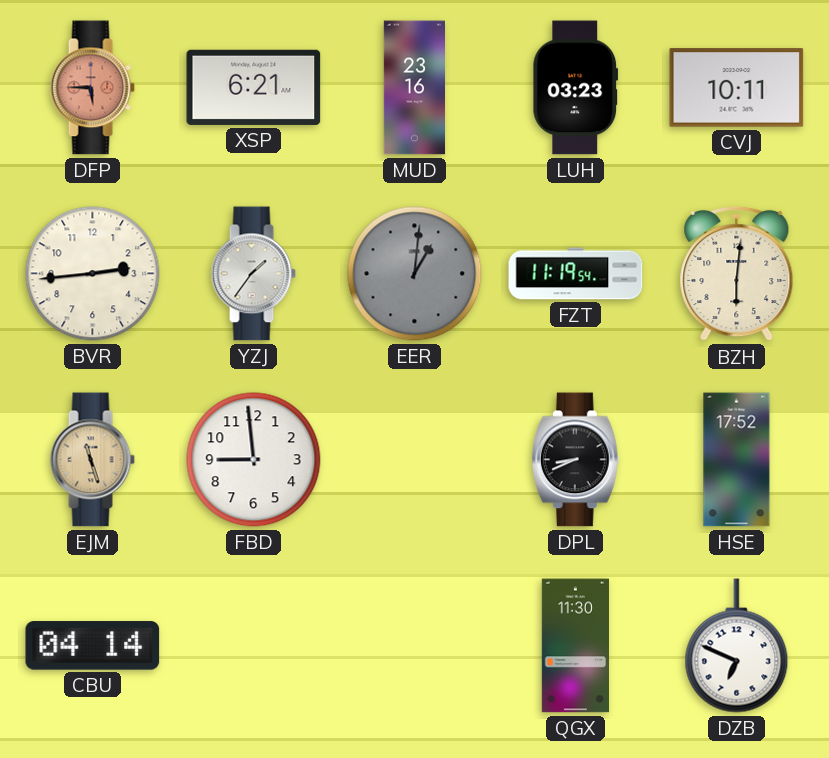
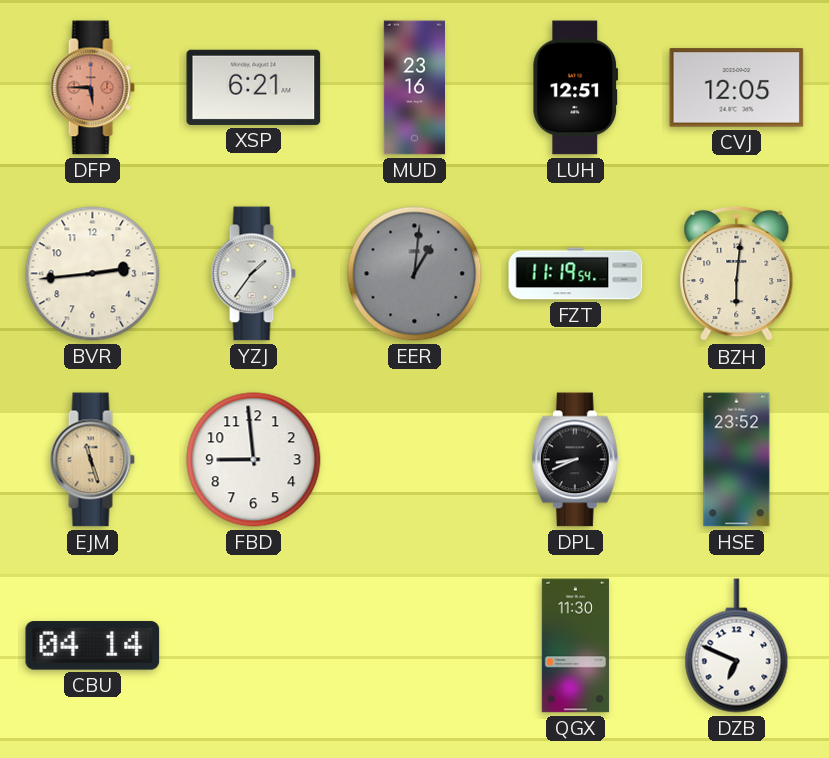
LUH: 03:23 -> 12:51 (576, 88)
CVJ: 10:11 -> 12:05 (737, 88)
HSE: 17:52 -> 23:52 (737, 460)
